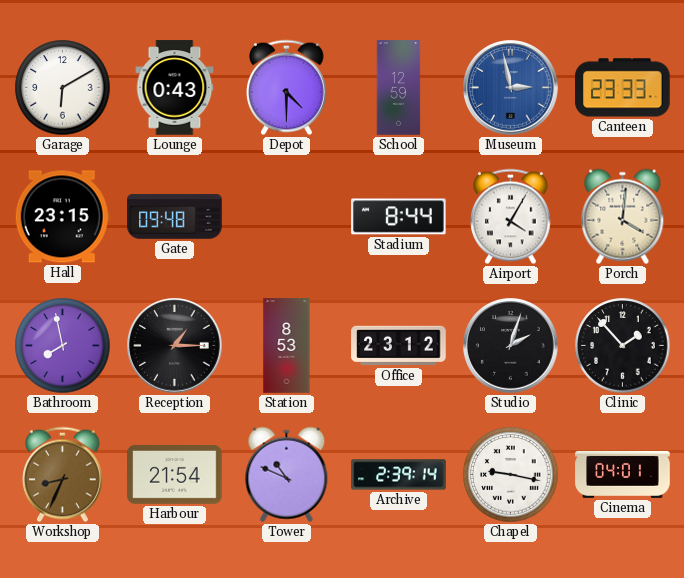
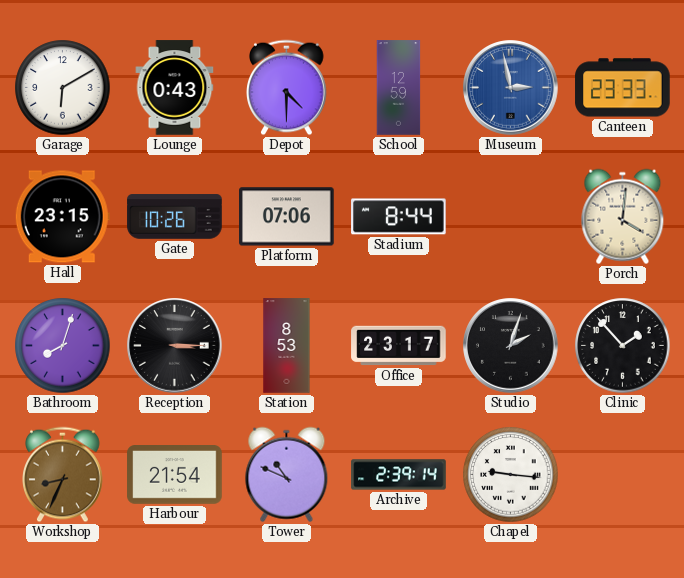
Gate: 09:48 -> 10:26 (175, 217)
Platform: none -> 07:06 (287, 217)
Airport: 4:05 -> none (511, 217)
Bathroom: 7:58 -> 8:03 (63, 346)
Reception: 1:15 -> 3:15 (175, 346)
Office: 23:12 -> 23:17 (399, 346)
Chapel: 9:17 -> 9:16 (511, 475)
Cinema: 04:01 -> none (623, 474)
